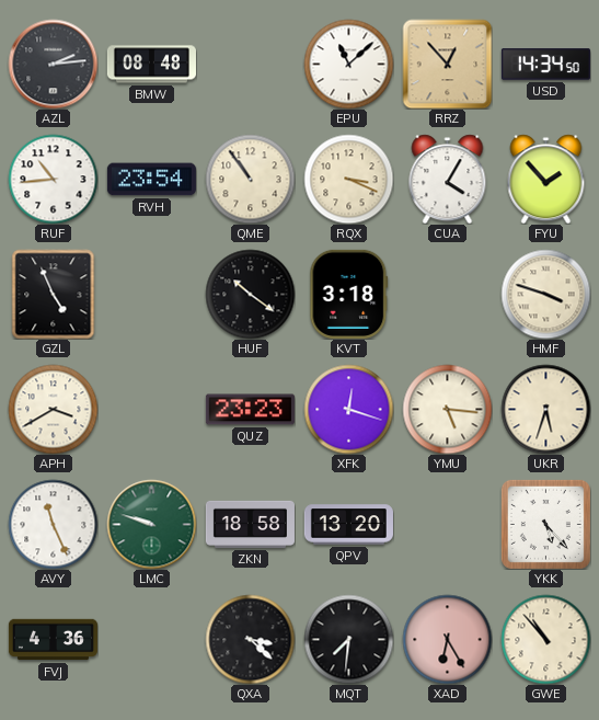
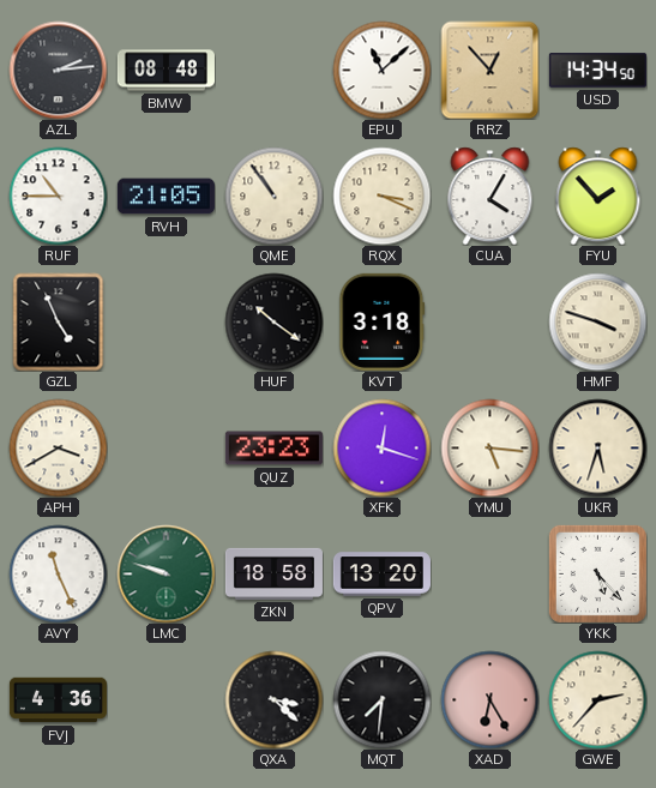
RUF: 10:44 -> 10:45 (58, 196)
RVH: 23:54 -> 21:05 (165, 197)
GWE: 10:53 -> 2:37 (597, 699)
